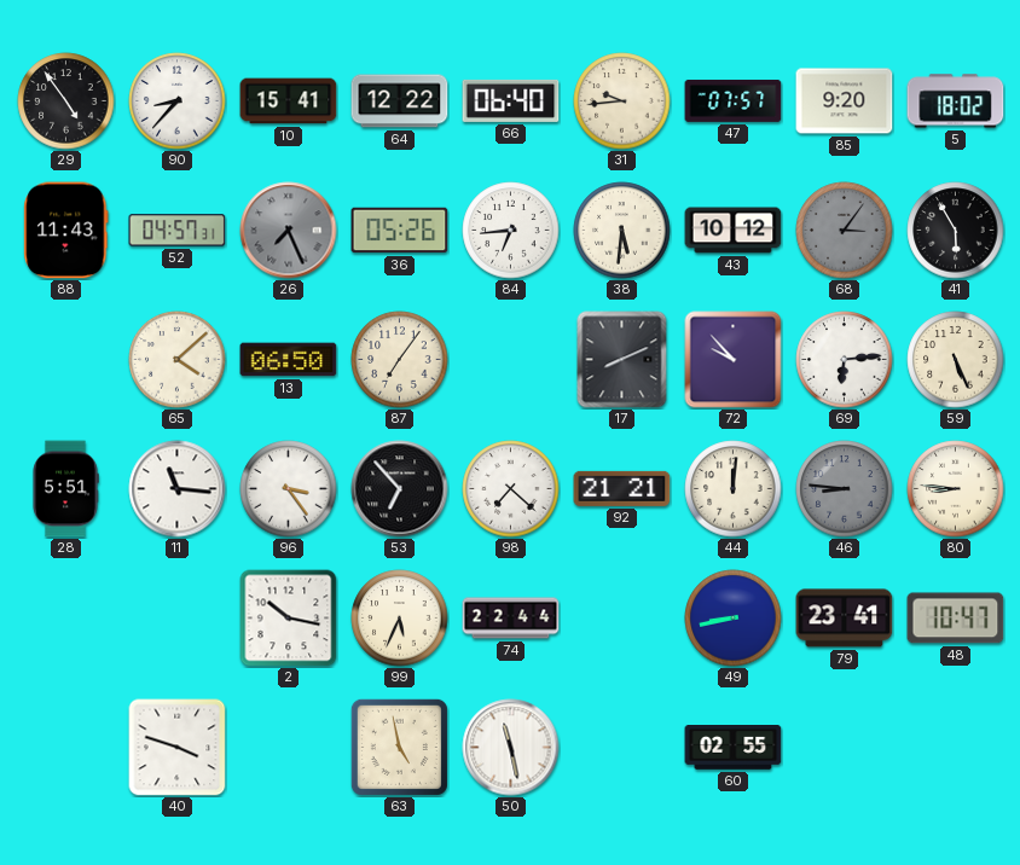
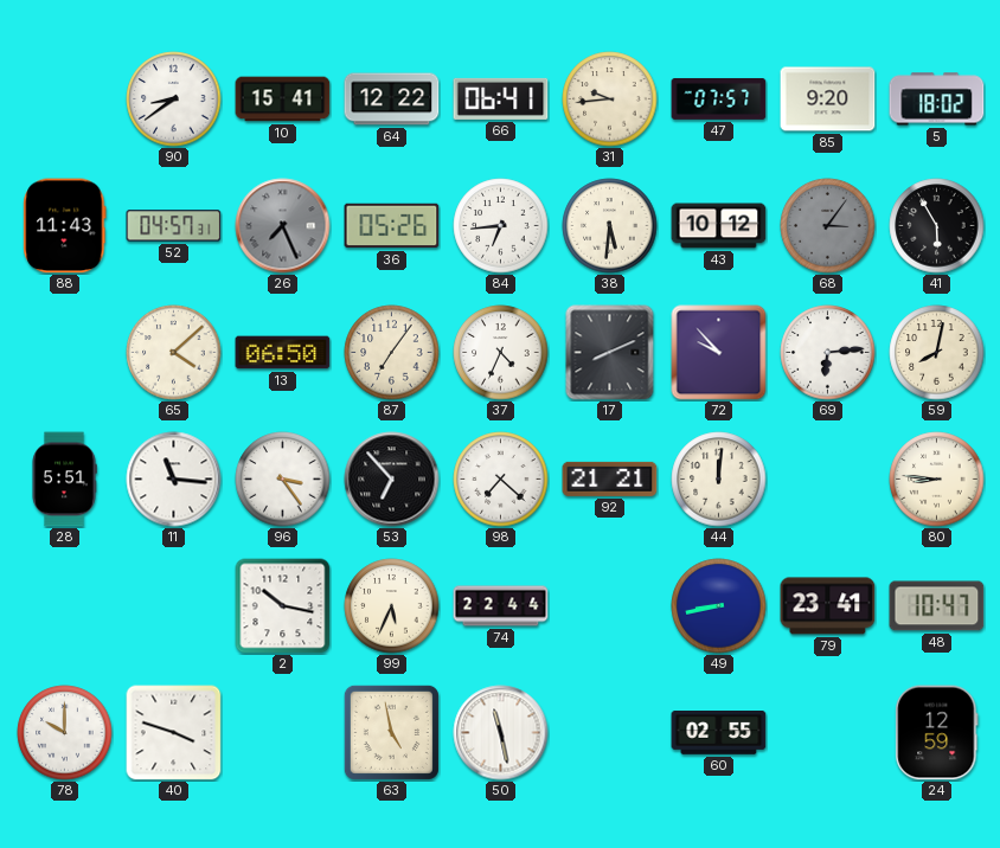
29: 4:54 -> none (66, 101)
90: 8:37 -> 8:39 (174, 99)
66: 06:40 -> 06:41 (501, 98)
37: none -> 4:34 (501, 353)
59: 5:26 -> 8:02 (937, 353)
46: 8:46 -> none (845, 489)
78: none -> 10:00 (65, 733)
24: none -> 12:59 (937, 733)
